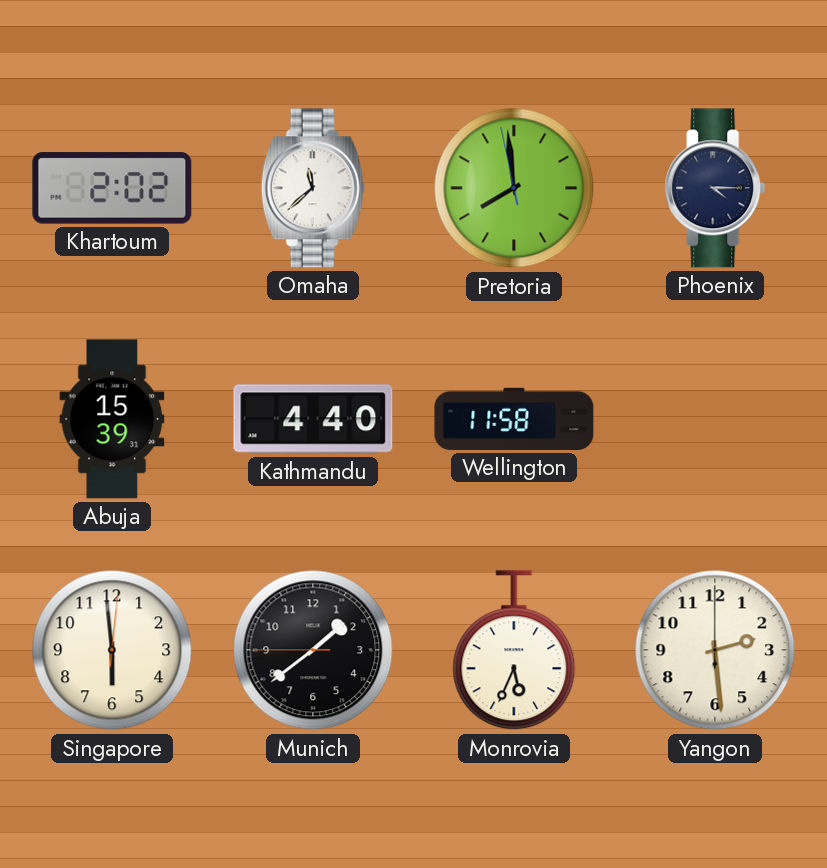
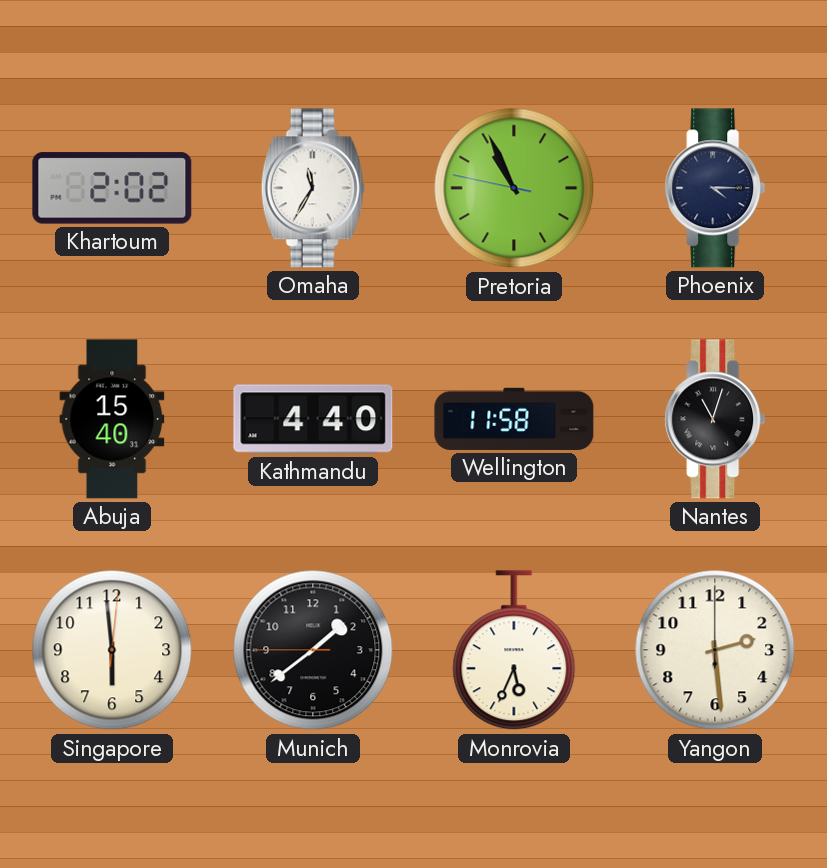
Omaha: 11:38 -> 11:35 (313, 188)
Pretoria: 7:58 -> 10:55 (514, 188)
Abuja: 15:39 -> 15:40 (112, 419)
Nantes: none -> 11:03 (715, 419)
